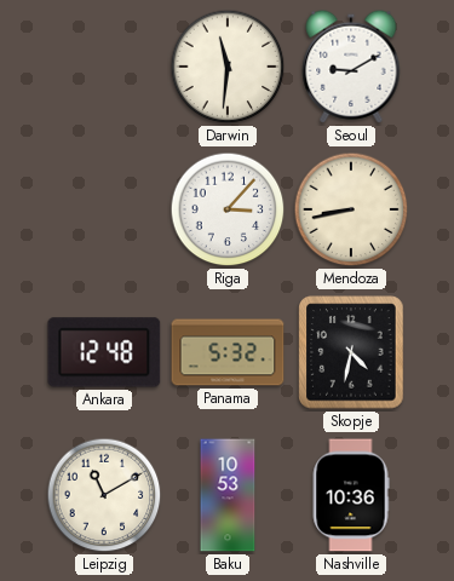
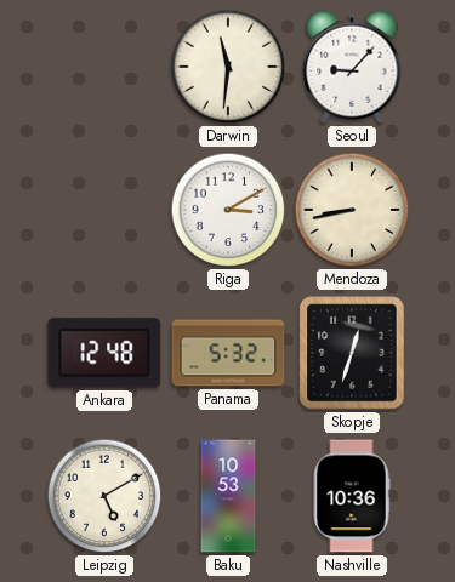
Seoul: 9:10 -> 9:07 (352, 67)
Riga: 3:07 -> 3:10 (228, 210)
Skopje: 4:32 -> 12:33 (352, 353)
Leipzig: 11:10 -> 5:10 (104, 496)
